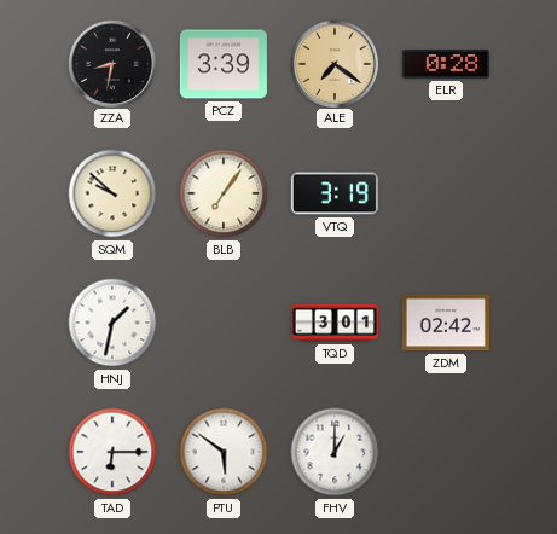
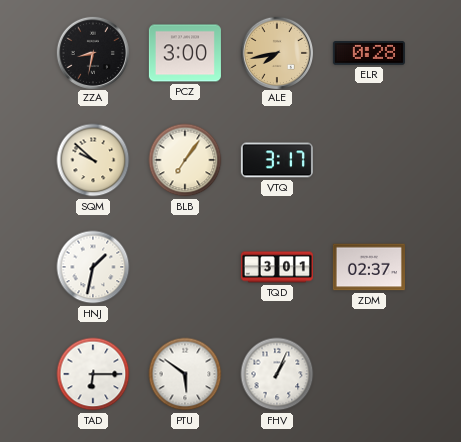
PCZ: 3:39 -> 3:00 (185, 53)
ALE: 7:21 -> 7:43 (276, 52)
VTQ: 3:19 -> 3:17 (277, 160)
ZDM: 02:42 -> 02:37 (369, 267)
FHV: 1:00 -> 1:04 (277, 374)
